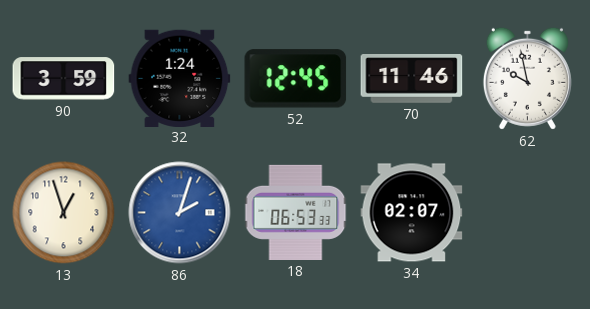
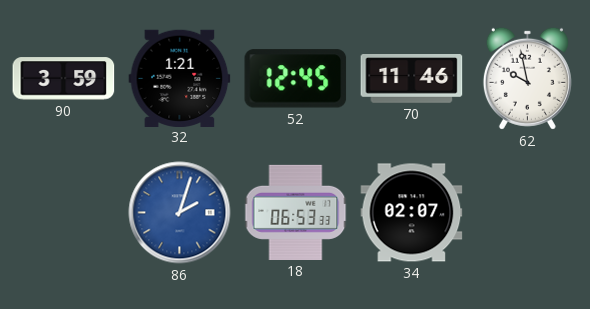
32: 1:24 -> 1:21 (180, 78)
13: 12:57 -> none (64, 213)
